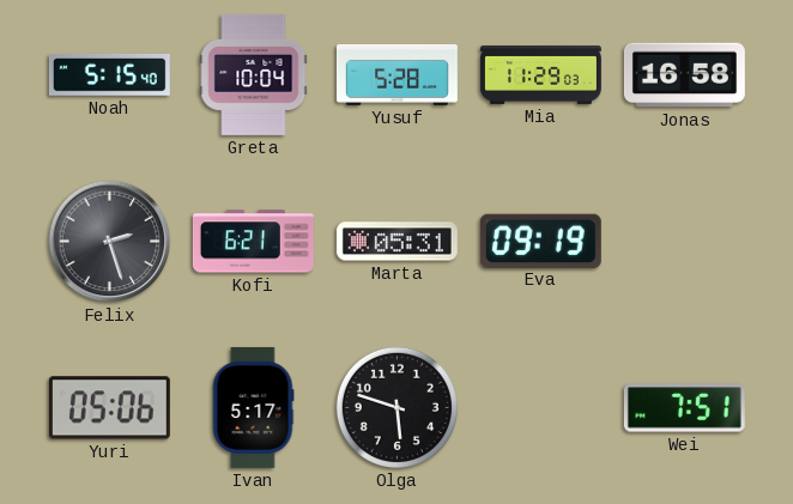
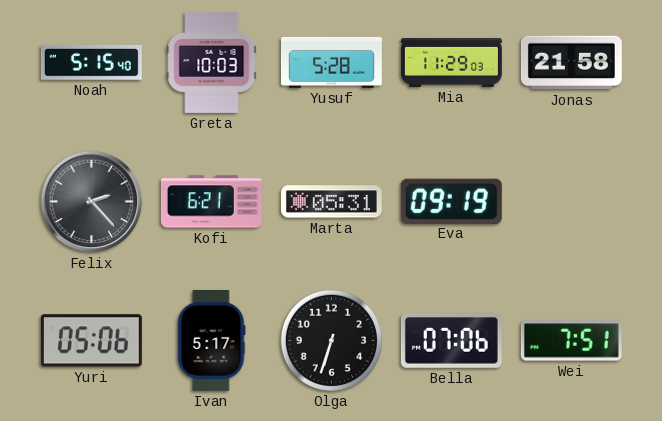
Greta: 10:04 -> 10:03 (212, 62)
Jonas: 16:58 -> 21:58 (571, 63)
Felix: 2:27 -> 2:23 (92, 202)
Olga: 5:48 -> 6:33 (331, 340)
Bella: none -> 07:06 (451, 341)
